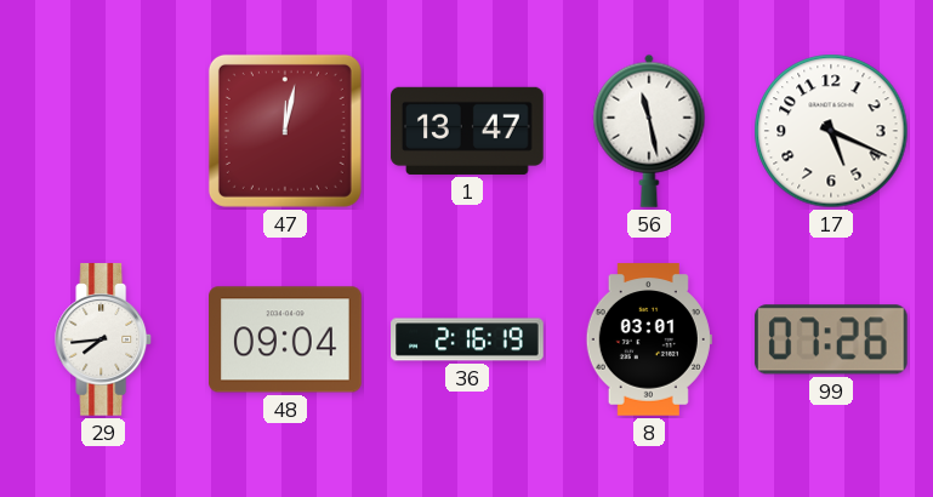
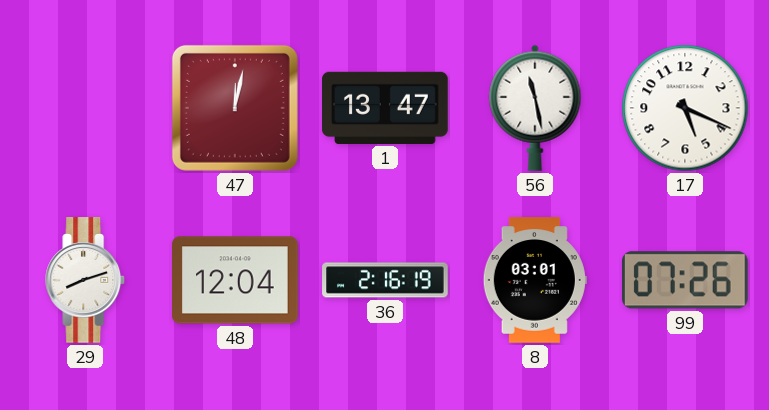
29: 7:44 -> 8:12 (86, 280)
48: 09:04 -> 12:04 (235, 280)
